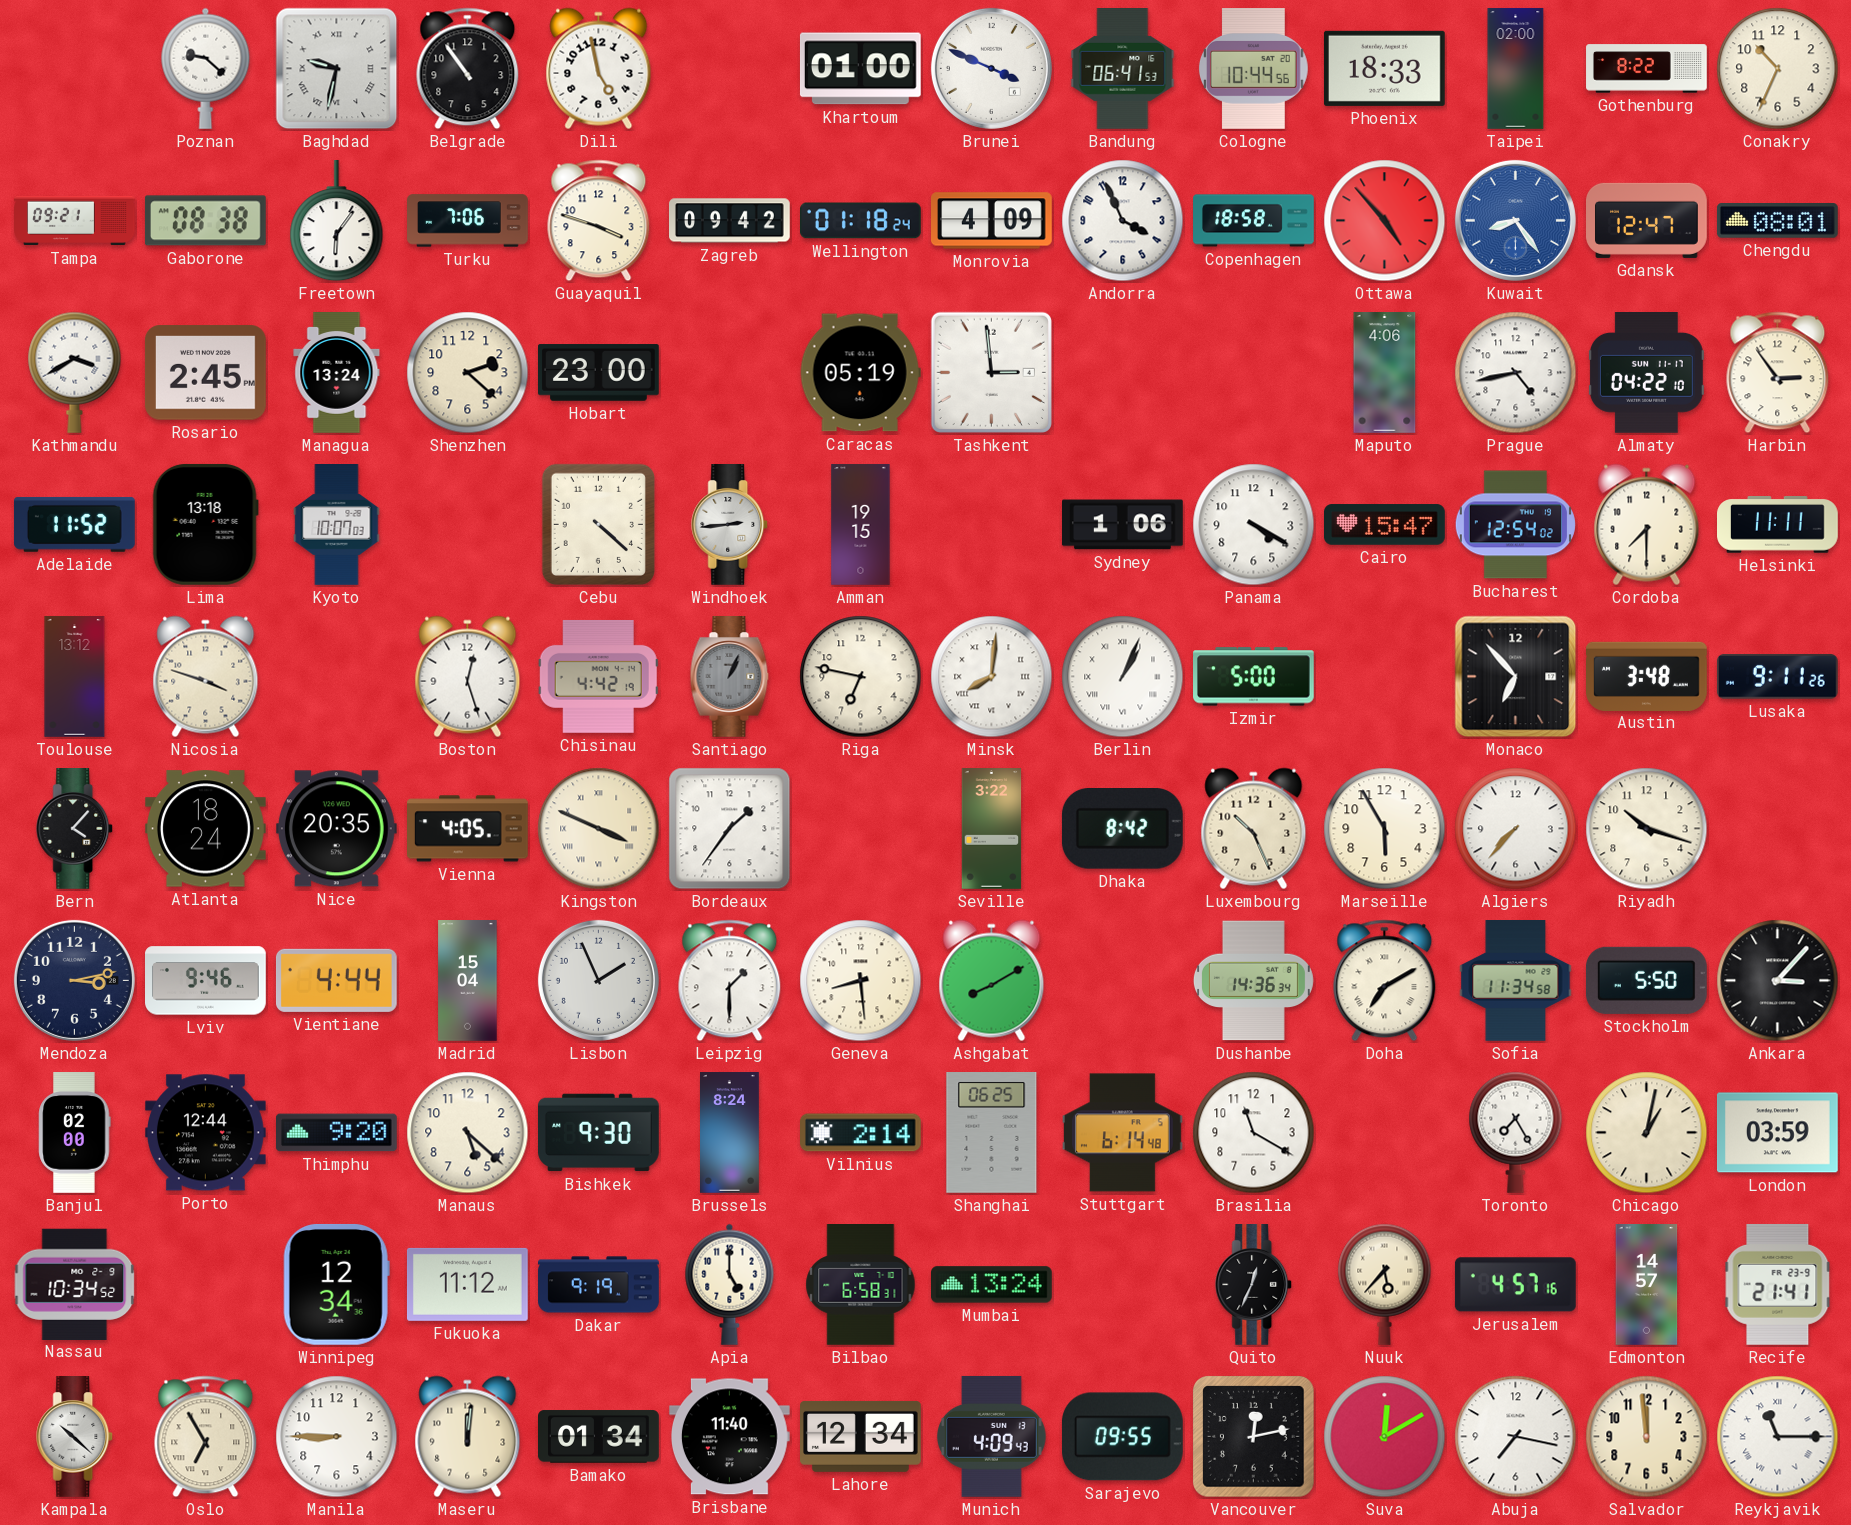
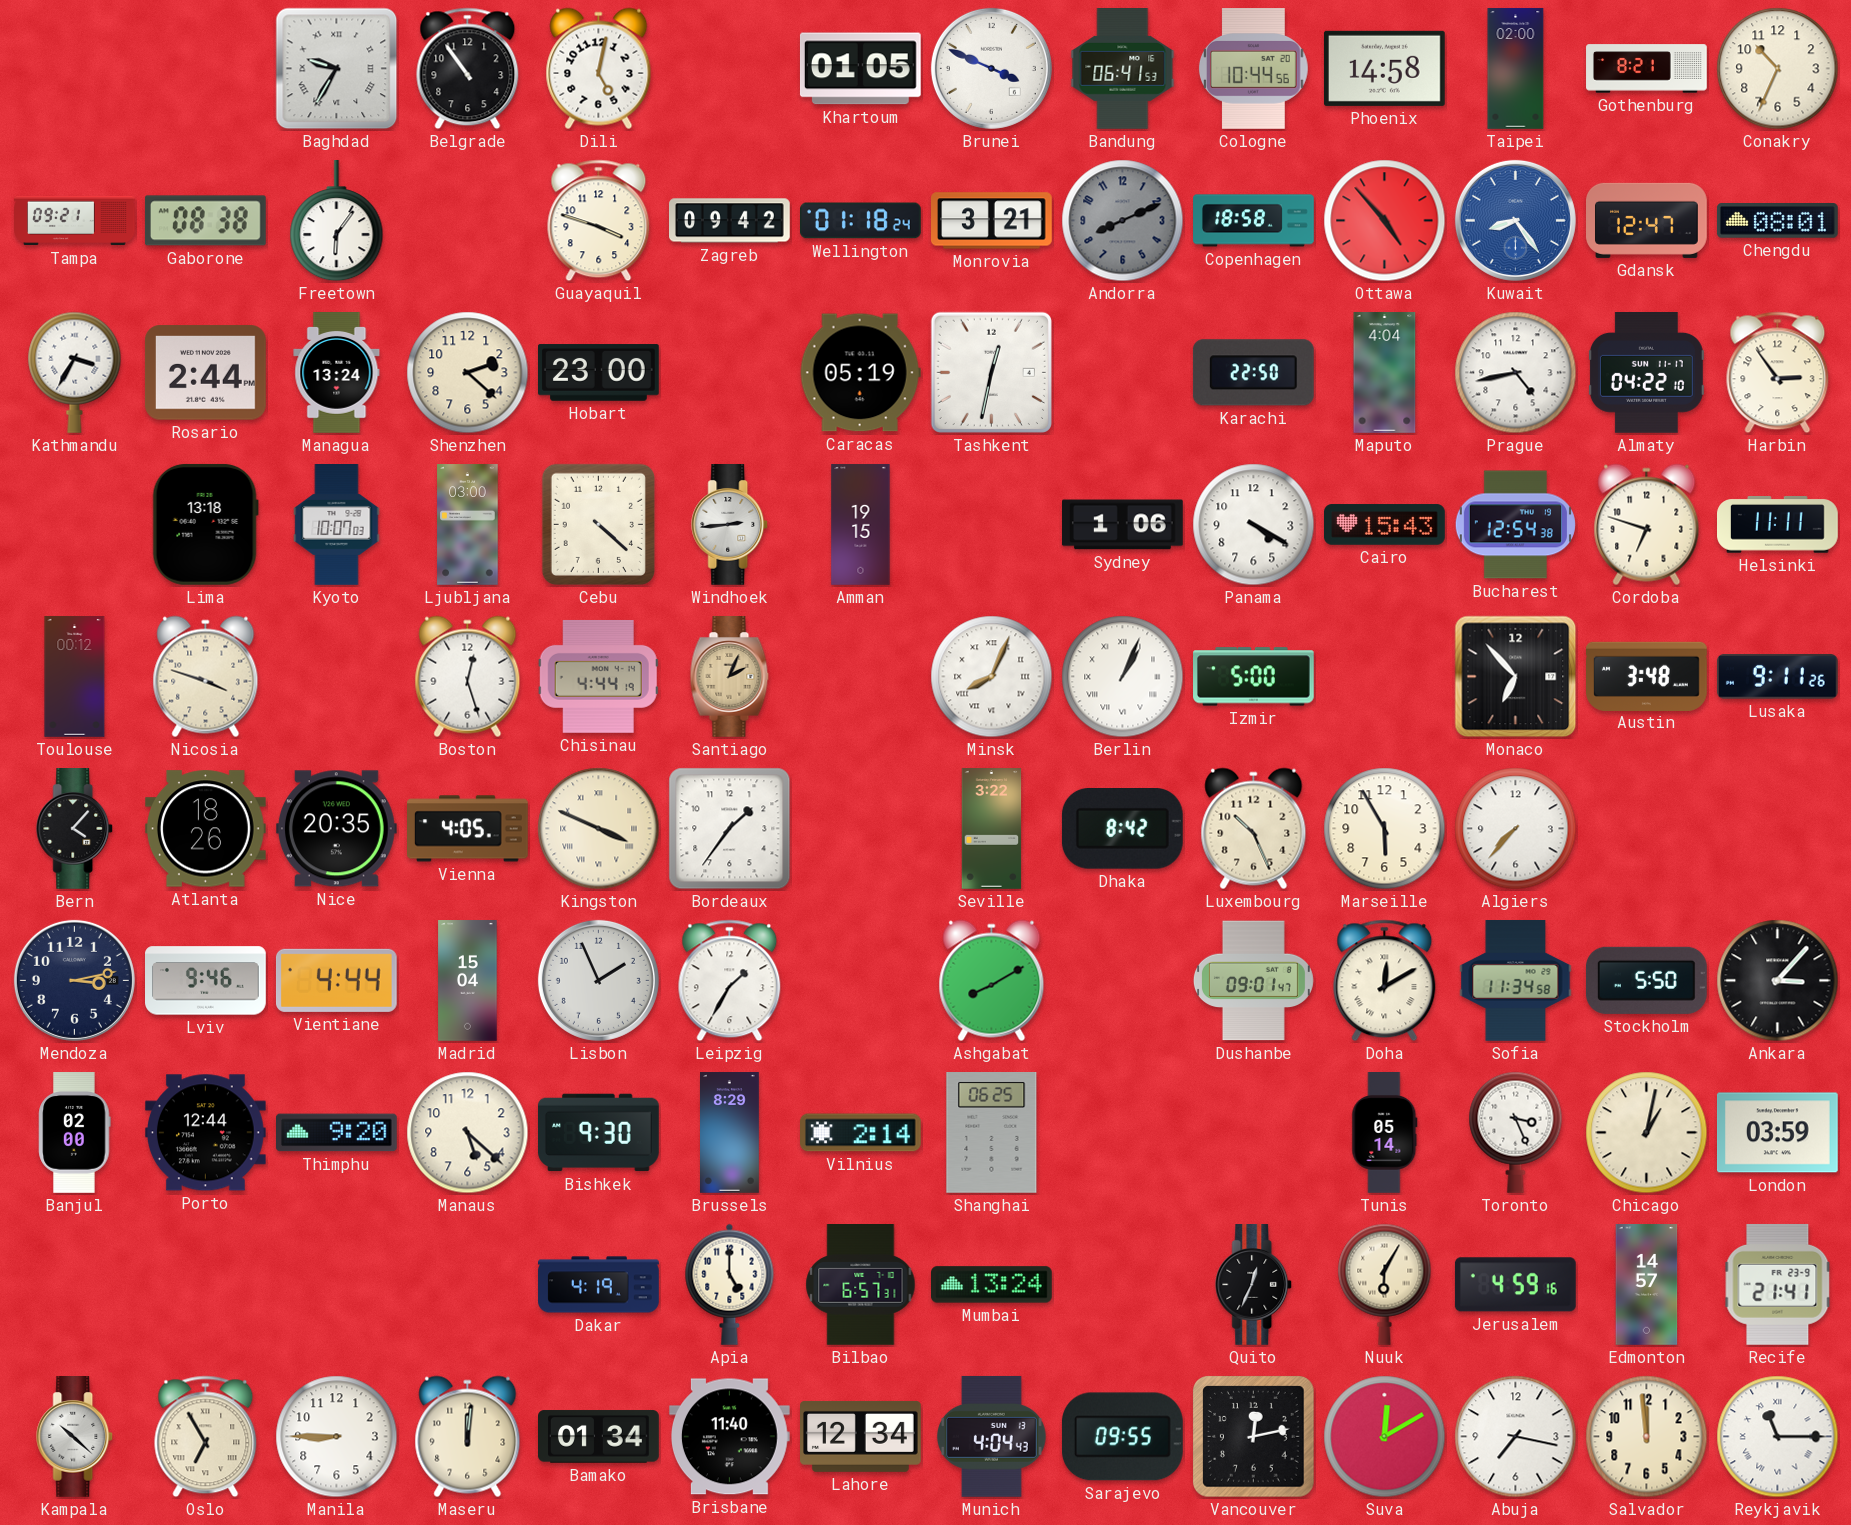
Poznan: 9:22 -> none (206, 68)
Baghdad: 9:32 -> 9:35 (337, 69)
Dili: 4:58 -> 5:02 (599, 69)
Khartoum: 01:00 -> 01:05 (860, 69)
Phoenix: 18:33 -> 14:58 (1384, 68)
Gothenburg: 8:22 -> 8:21 (1647, 69)
Turku: 7:06 -> none (468, 221)
Monrovia: 4:09 -> 3:21 (992, 221)
Andorra: 3:56 -> 8:11 (1123, 221)
Andorra dial: white -> grey (1123, 221)
Kathmandu: 3:40 -> 3:35 (75, 372)
Rosario: 2:45 -> 2:44 (205, 373)
Tashkent: 2:59 -> 12:32 (991, 372)
Karachi: none -> 22:50 (1253, 373)
Maputo: 4:06 -> 4:04 (1385, 373)
Adelaide: 11:52 -> none (74, 524)
Ljubljana: none -> 03:00 (468, 525)
Cairo: 15:47 -> 15:43 (1385, 525)
Bucharest: 12:54:02 -> 12:54:38 (1515, 525)
Cordoba: 7:30 -> 6:48 (1647, 525)
Toulouse: 13:12 -> 00:12 (75, 677)
Chisinau: 4:42 -> 4:44 (598, 676)
Santiago: 1:04 -> 2:04 (730, 677)
Santiago dial: grey -> champagne (730, 677)
Riga: 6:47 -> none (861, 677)
Minsk: 8:01 -> 8:04 (992, 677)
Atlanta: 18:24 -> 18:26 (206, 829)
Riyadh: 10:18 -> none (1647, 829)
Leipzig: 1:30 -> 1:35 (730, 981)
Geneva: 8:29 -> none (861, 981)
Dushanbe: 14:36 -> 09:01 (1253, 981)
Doha: 7:10 -> 12:10 (1385, 981)
Brussels: 8:24 -> 8:29 (730, 1133)
Stuttgart: 6:14 -> none (1123, 1133)
Brasilia: 11:20 -> none (1254, 1133)
Tunis: none -> 05:14 (1385, 1133)
Toronto: 7:25 -> 3:26 (1516, 1132)
Nassau: 10:34 -> none (75, 1284)
Winnipeg: 12:34 -> none (336, 1284)
Fukuoka: 11:12 -> none (468, 1284)
Dakar: 9:19 -> 4:19 (599, 1285)
Bilbao: 6:58 -> 6:57 (861, 1285)
Nuuk: 5:37 -> 6:05 (1385, 1284)
Jerusalem: 4:57 -> 4:59 (1515, 1285)
Munich: 4:09 -> 4:04 (991, 1436)
